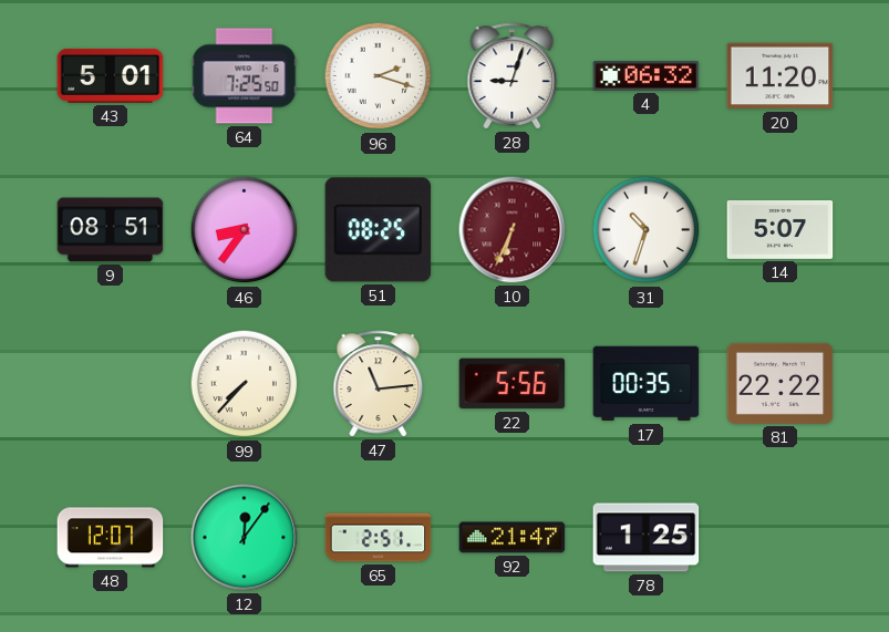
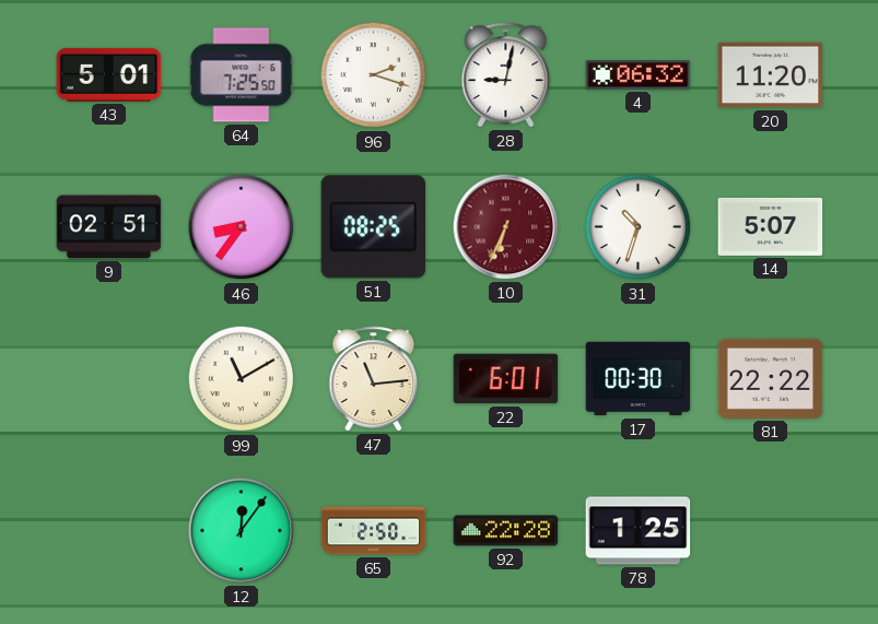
28: 9:03 -> 9:02 (506, 75)
9: 08:51 -> 02:51 (109, 227)
99: 7:37 -> 11:10 (242, 379)
22: 5:56 -> 6:01 (506, 379)
17: 00:35 -> 00:30 (639, 379)
48: 12:07 -> none (111, 538)
65: 2:51 -> 2:50 (374, 531)
92: 21:47 -> 22:28 (506, 531)
